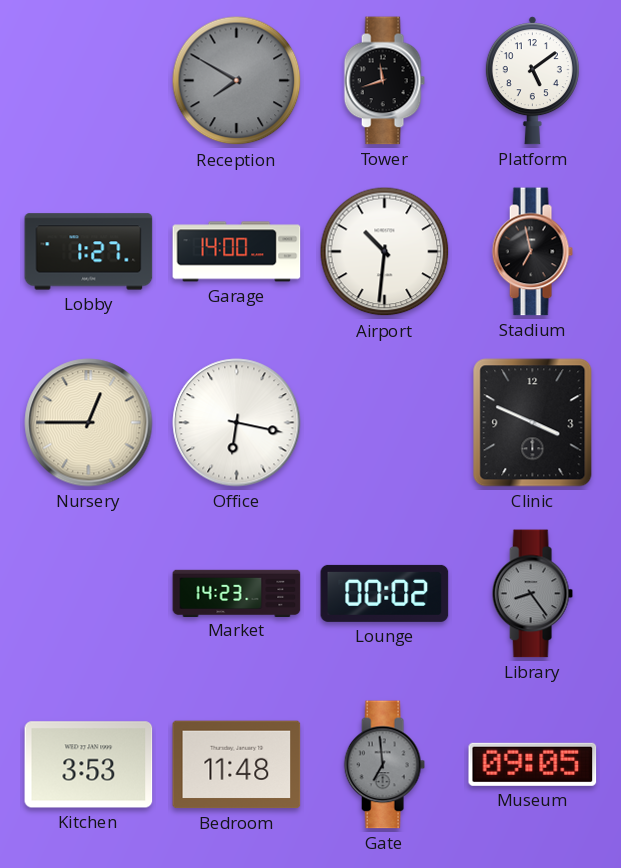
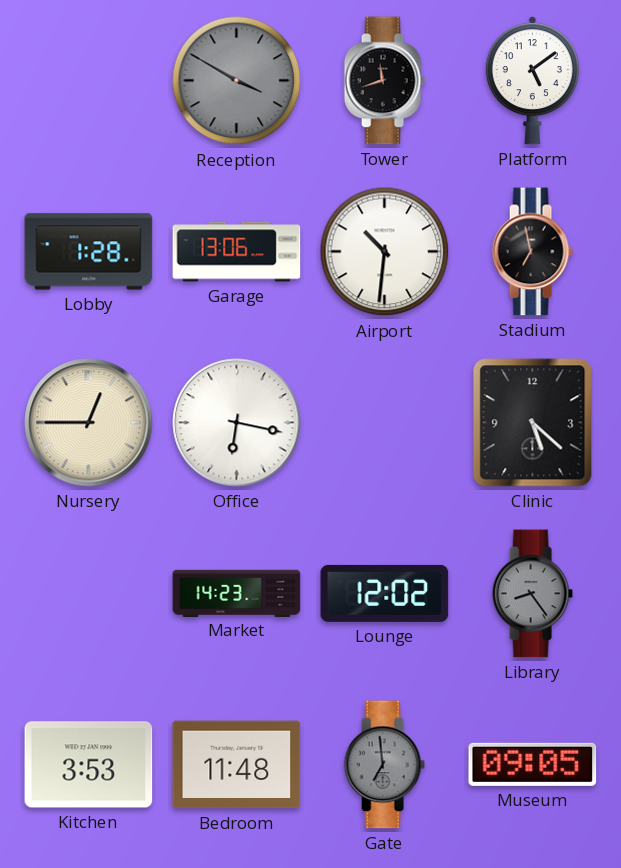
Reception: 7:50 -> 3:50 (237, 81)
Lobby: 1:27 -> 1:28 (89, 252)
Garage: 14:00 -> 13:06 (237, 252)
Clinic: 3:49 -> 5:22 (533, 423)
Lounge: 00:02 -> 12:02 (385, 593)
